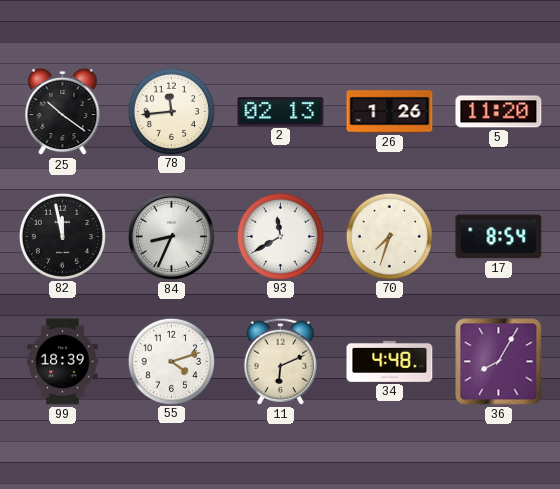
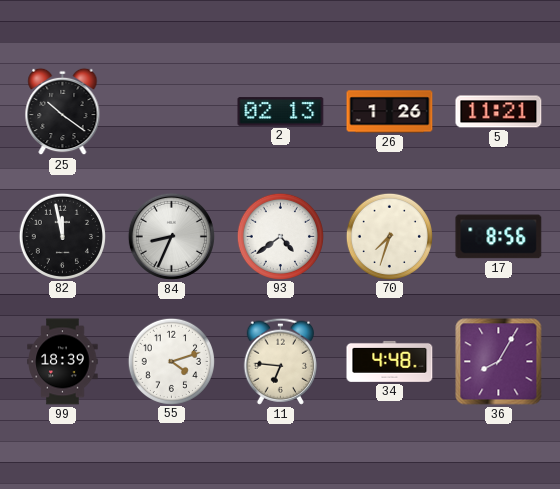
78: 11:44 -> none (171, 111)
5: 11:20 -> 11:21 (499, 112)
93: 11:40 -> 4:39 (280, 236)
17: 8:54 -> 8:56 (499, 237)
11: 6:11 -> 6:46 (280, 361)
